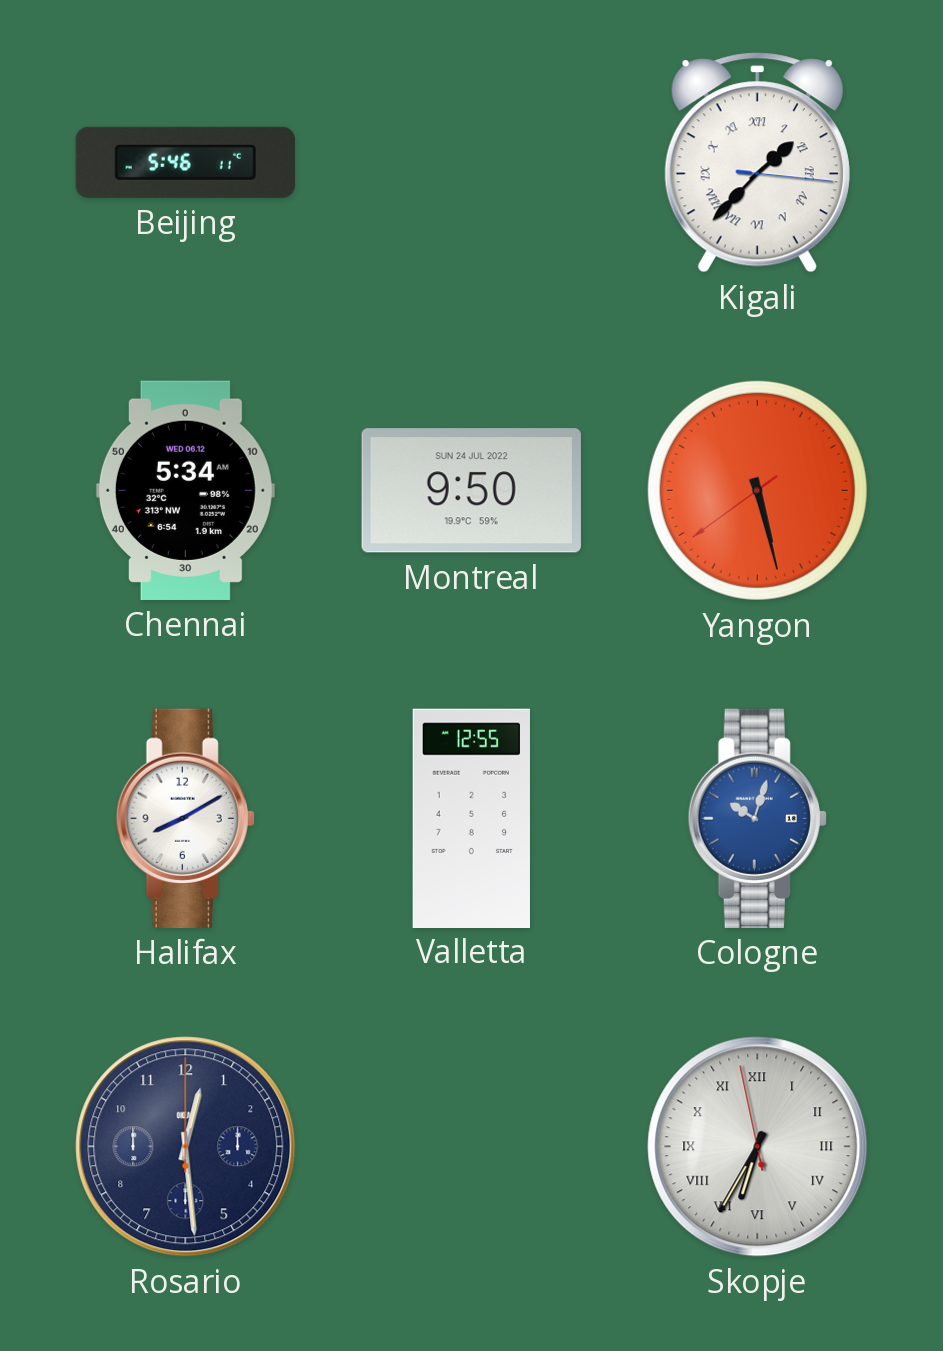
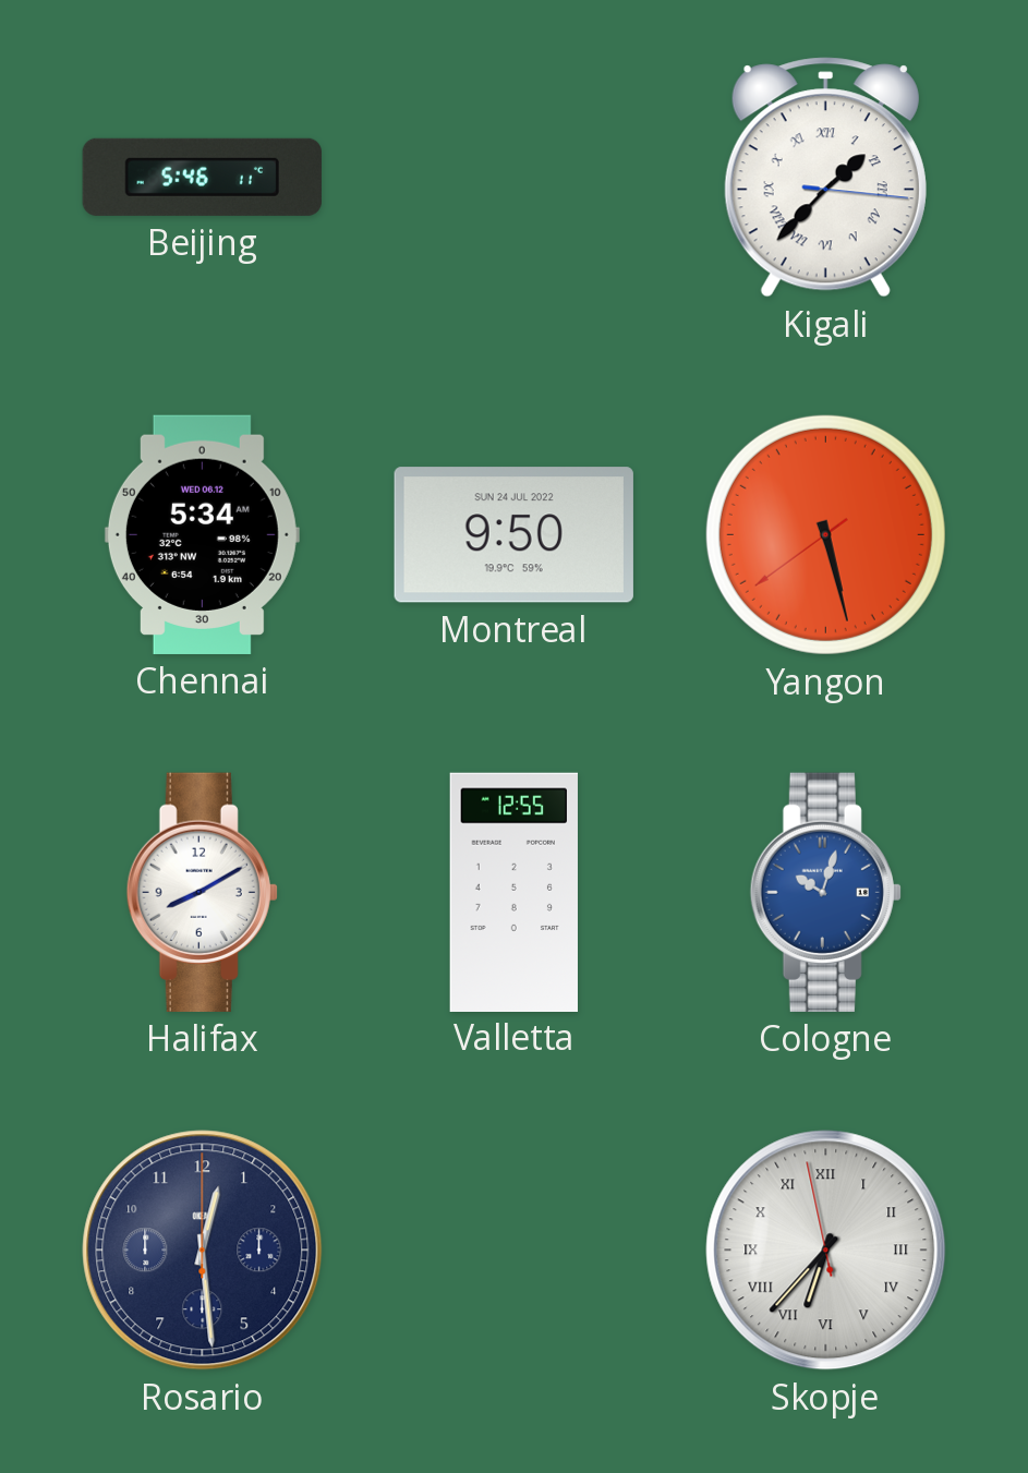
Skopje: 6:34 -> 6:36 (826, 1251)
